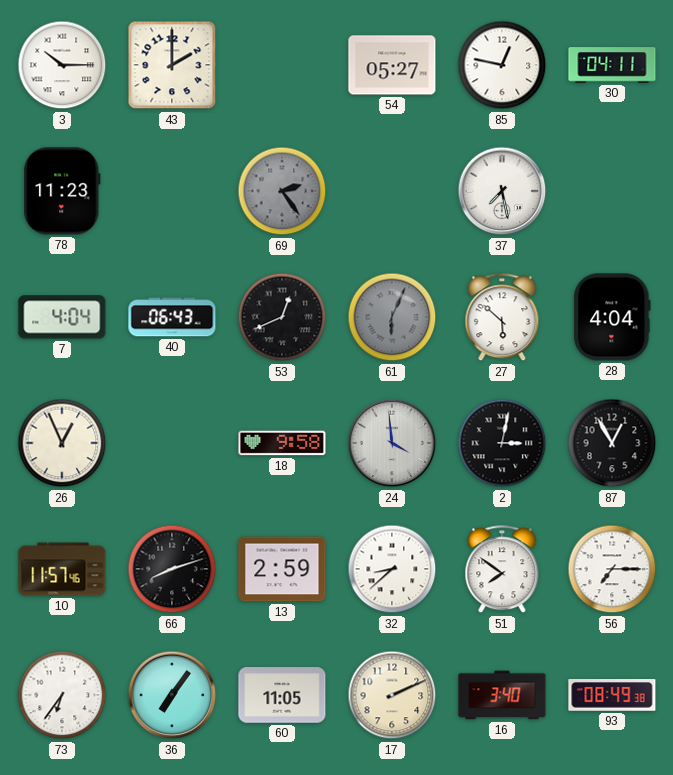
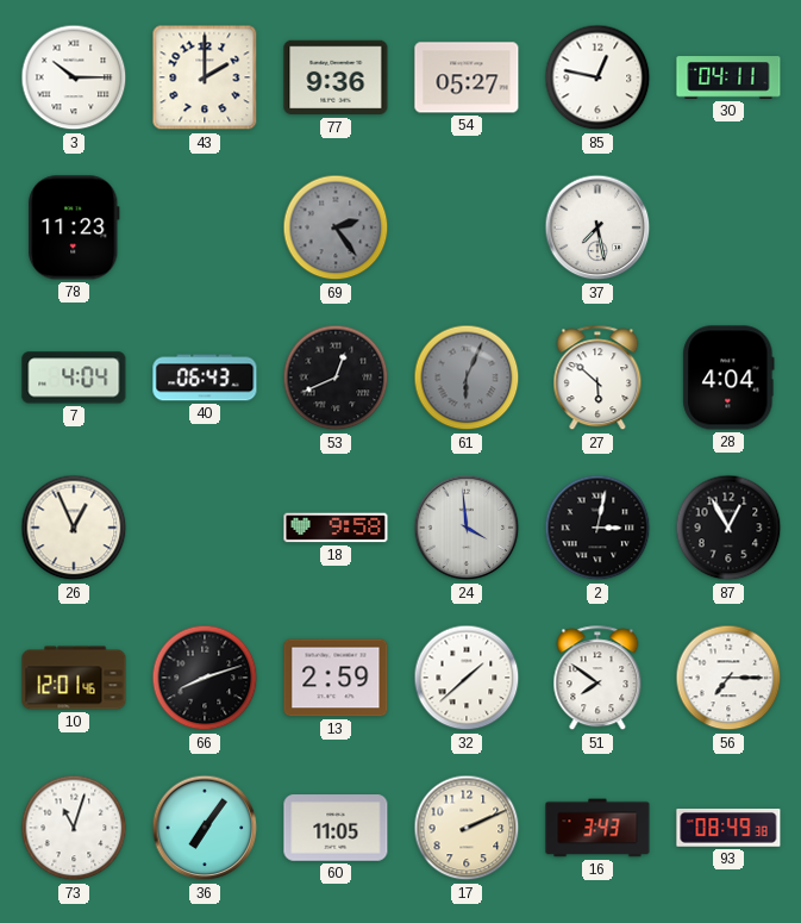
77: none -> 9:36 (336, 77)
10: 11:57 -> 12:01 (74, 678)
32: 8:38 -> 1:38 (467, 678)
73: 6:36 -> 11:03 (74, 828)
16: 3:40 -> 3:43 (597, 828)
